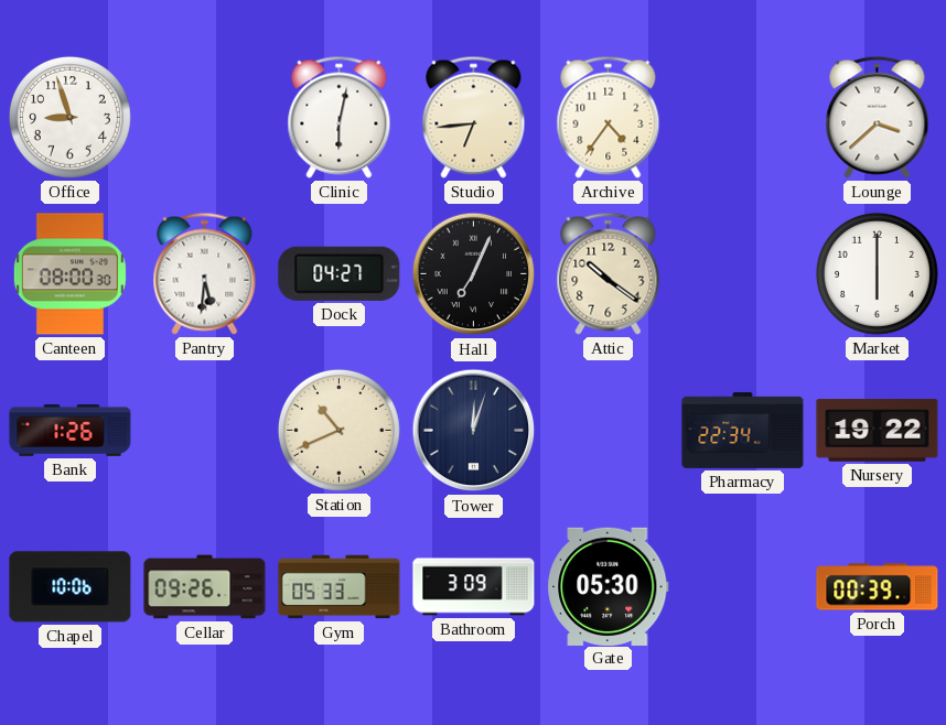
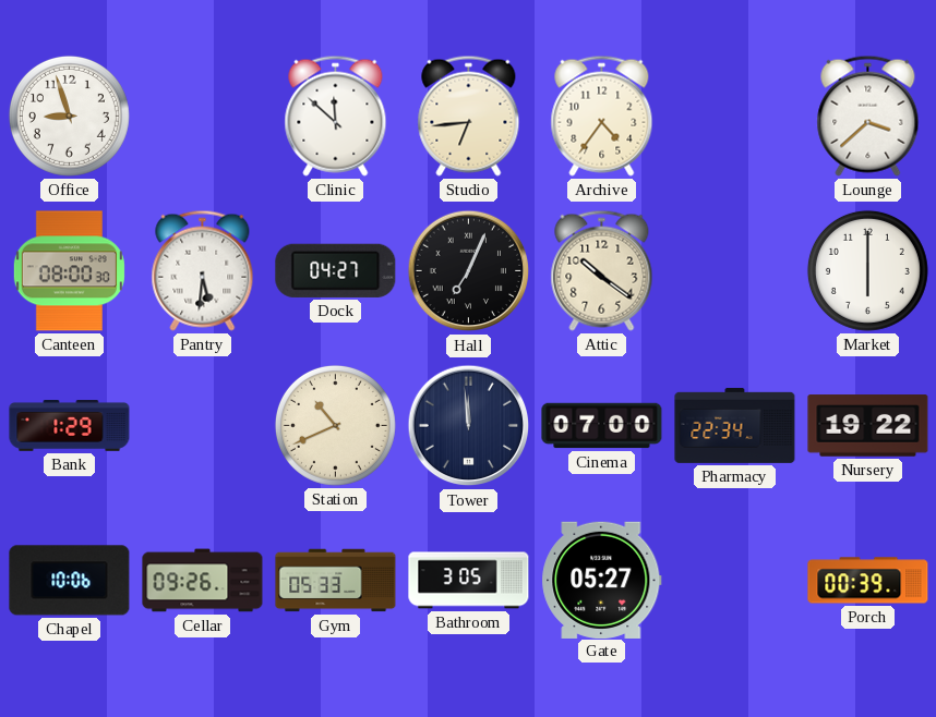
Clinic: 6:02 -> 11:52 (336, 116)
Bank: 1:26 -> 1:29 (70, 426)
Tower: 12:03 -> 11:59 (469, 426)
Cinema: none -> 07:00 (602, 426)
Bathroom: 3:09 -> 3:05 (469, 581)
Gate: 05:30 -> 05:27 (602, 580)
